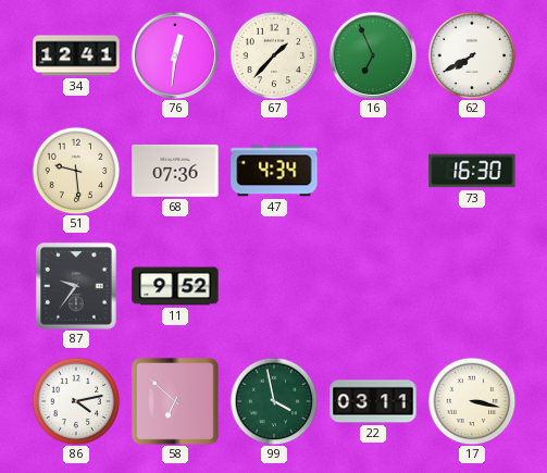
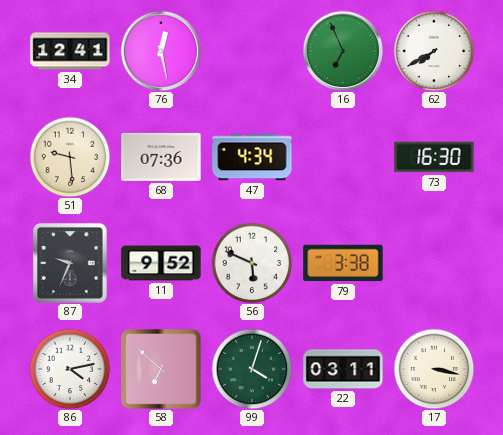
76: 12:31 -> 12:28 (160, 50)
67: 1:37 -> none (274, 55)
87: 9:36 -> 9:34 (71, 264)
56: none -> 5:49 (252, 263)
79: none -> 3:38 (343, 263)
99: 3:58 -> 4:03 (252, 369)
